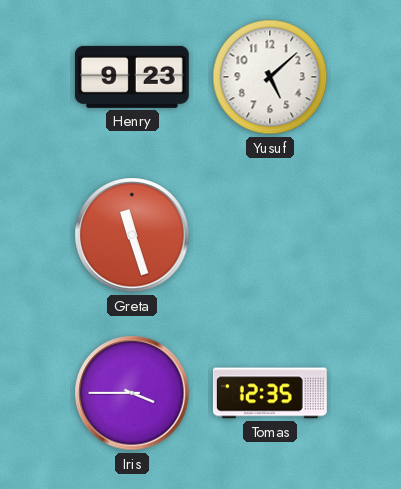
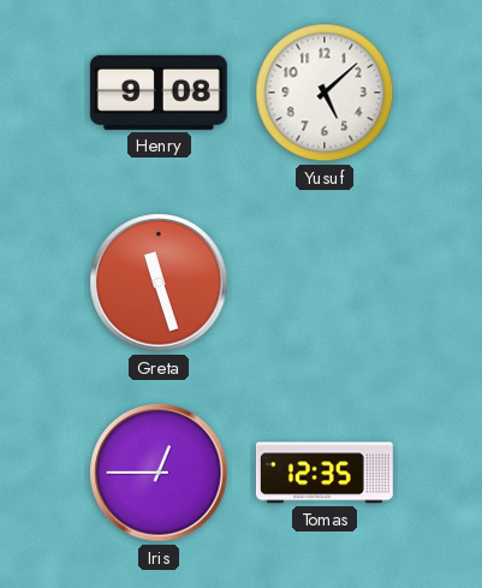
Henry: 9:23 -> 9:08 (159, 93)
Iris: 3:45 -> 12:45 (159, 473)
